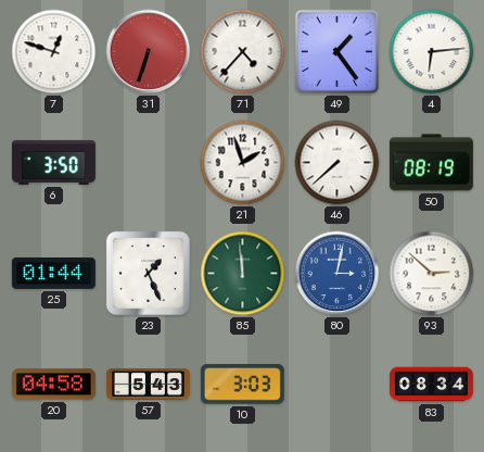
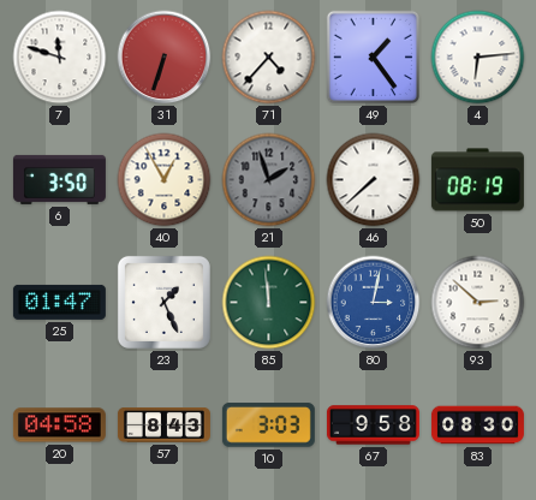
7: 12:48 -> 11:48 (60, 58)
40: none -> 12:55 (165, 180)
21 dial: white -> grey (269, 180)
25: 01:44 -> 01:47 (59, 302)
57: 5:43 -> 8:43 (163, 425)
67: none -> 9:58 (373, 425)
83: 08:34 -> 08:30 (477, 425)
